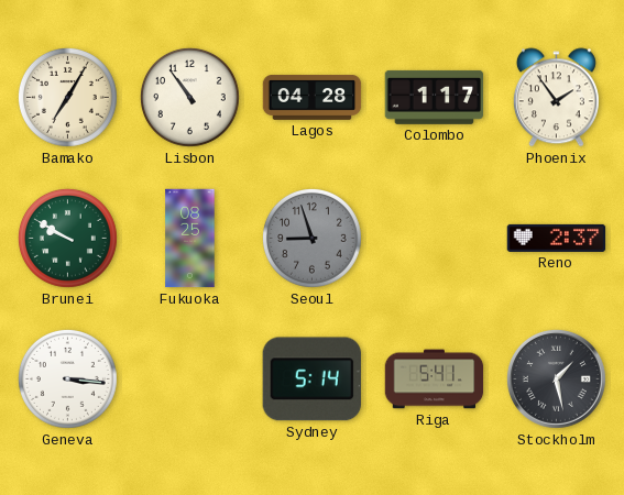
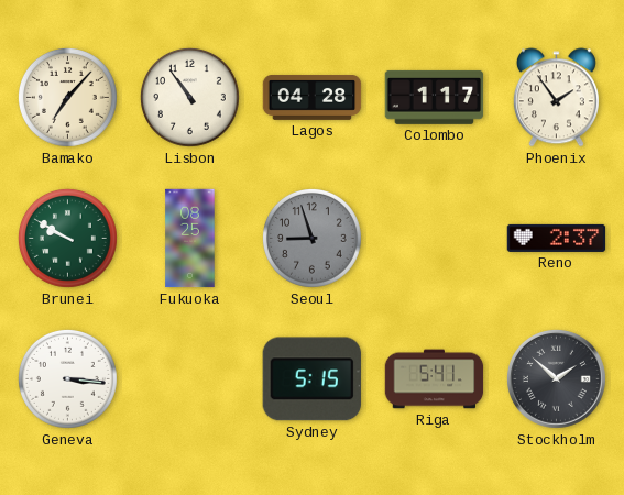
Bamako: 7:05 -> 7:07 (67, 97)
Sydney: 5:14 -> 5:15 (311, 380)
Stockholm: 1:28 -> 1:52 (556, 378)
